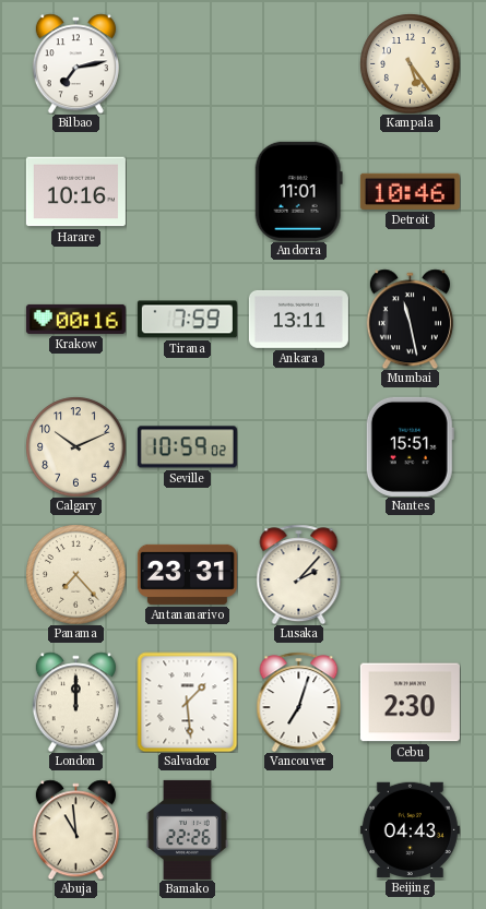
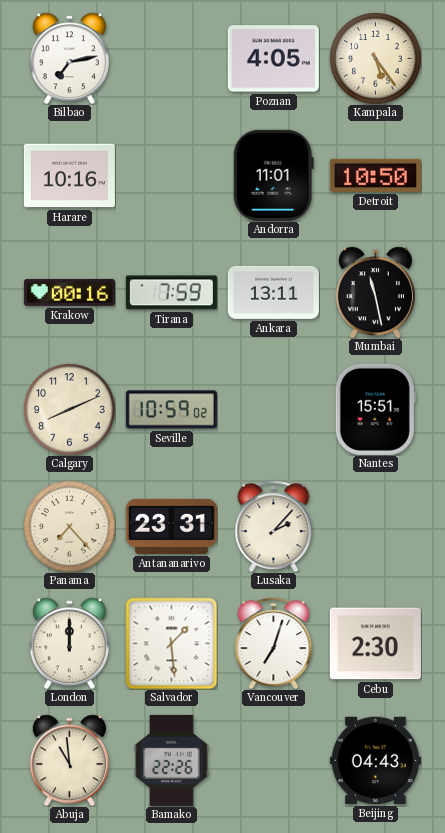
Poznan: none -> 4:05 (273, 59)
Detroit: 10:46 -> 10:50 (375, 175)
Calgary: 10:11 -> 8:11 (69, 409)
